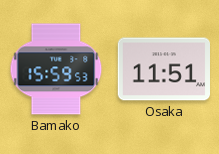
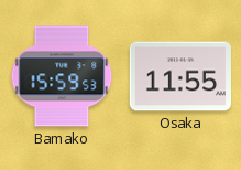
Osaka: 11:51 -> 11:55 (179, 76)
